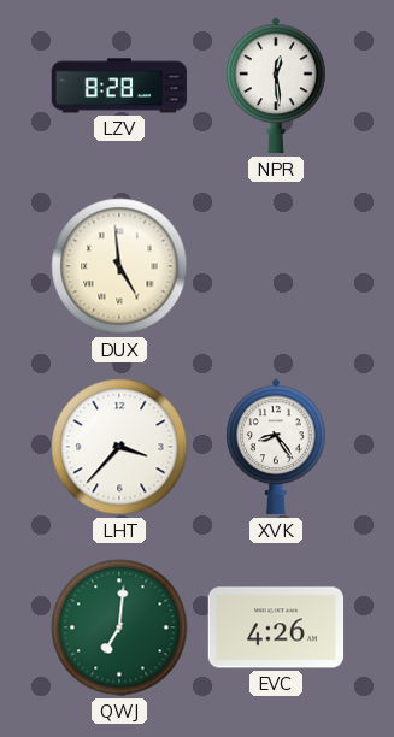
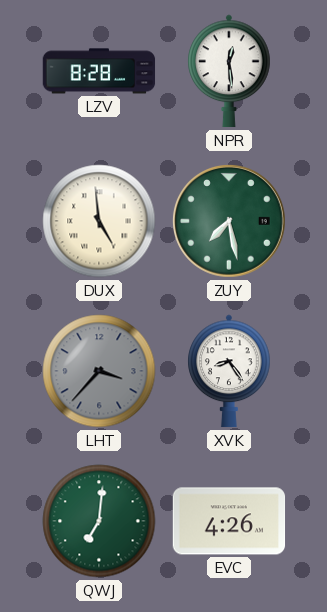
ZUY: none -> 7:28 (229, 221)
LHT dial: white -> grey (99, 371)
